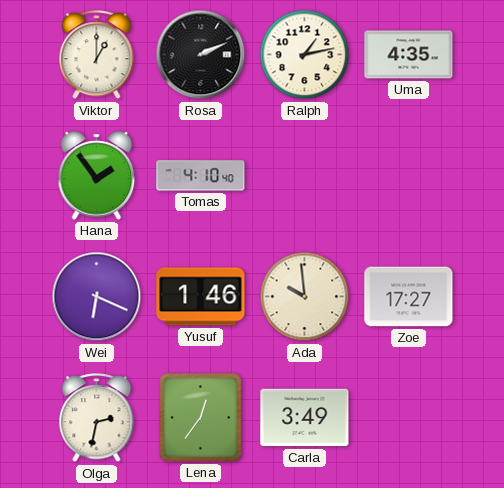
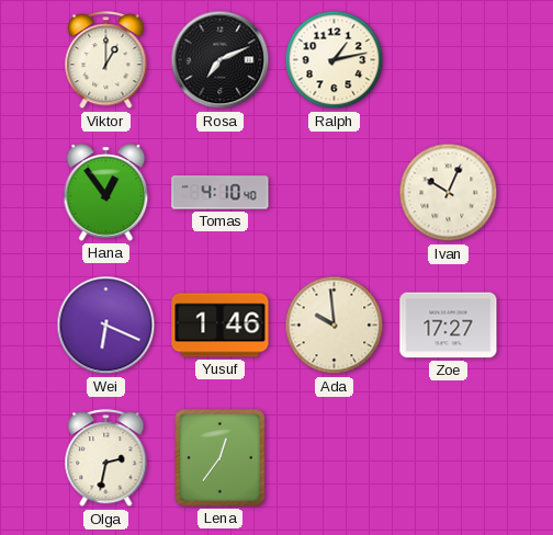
Rosa: 2:11 -> 7:11 (221, 60)
Uma: 4:35 -> none (409, 55)
Hana: 1:54 -> 12:54 (106, 193)
Ivan: none -> 10:04 (449, 193)
Carla: 3:49 -> none (305, 418)
